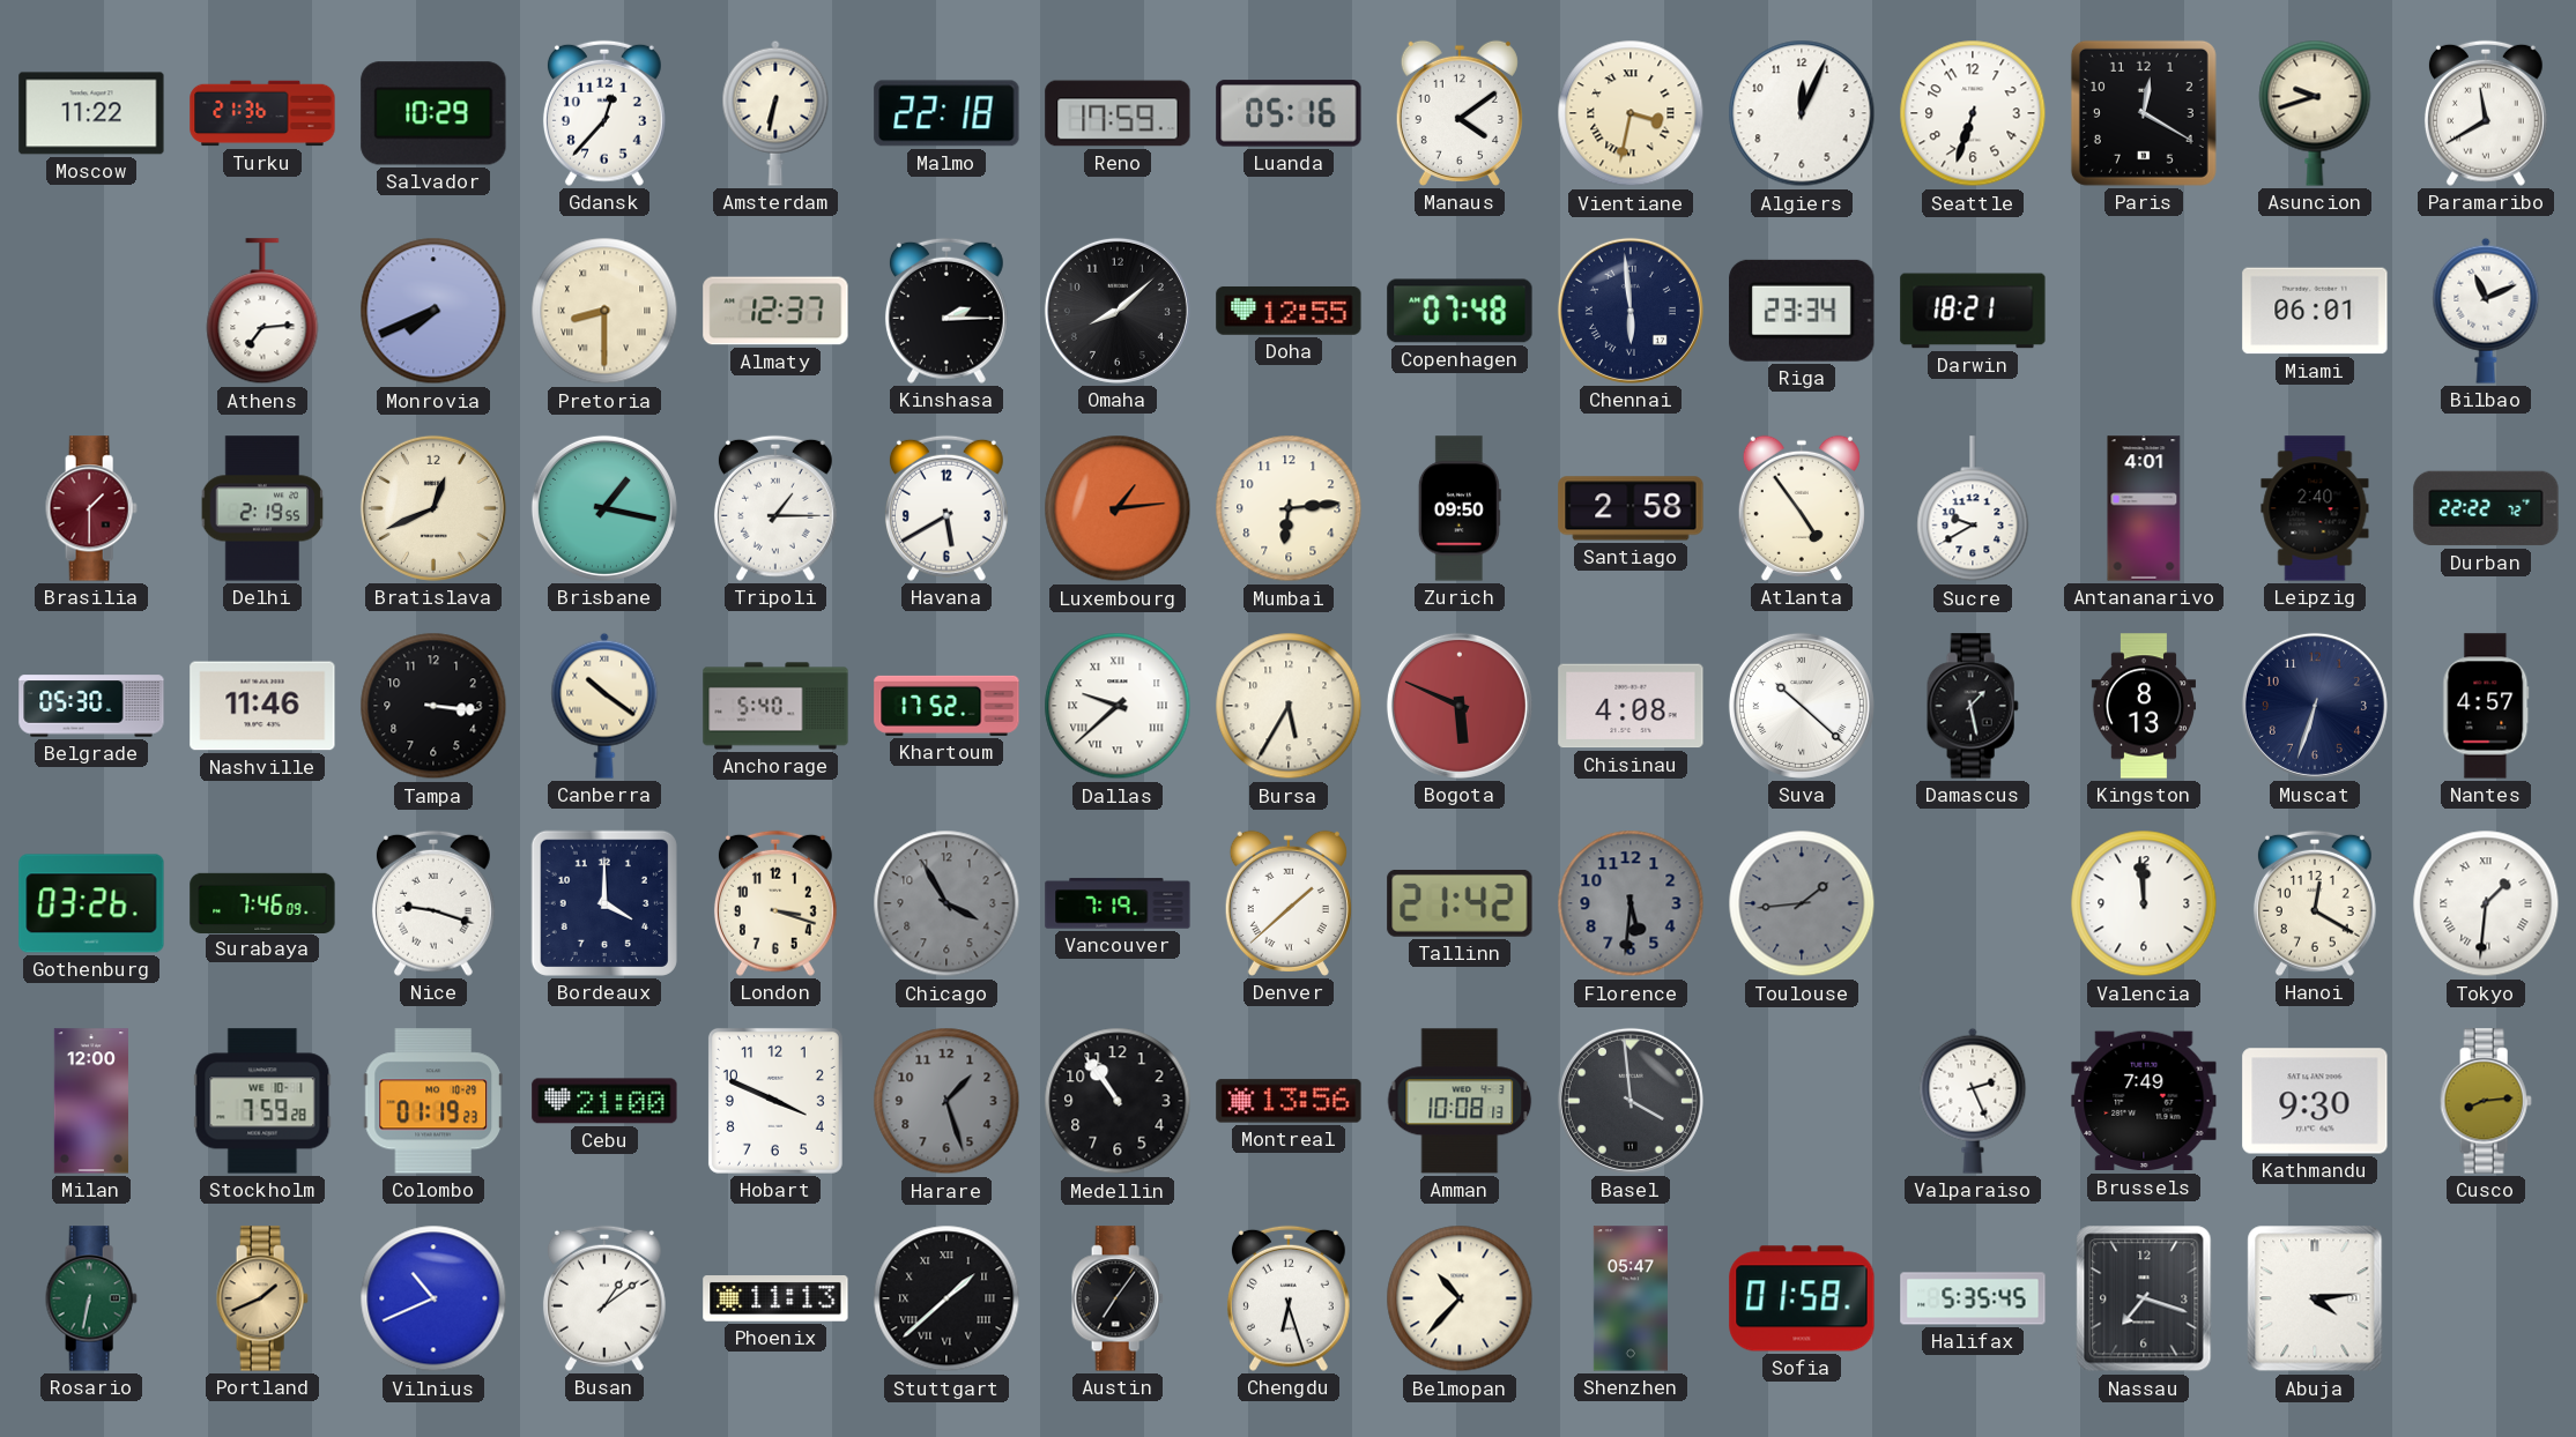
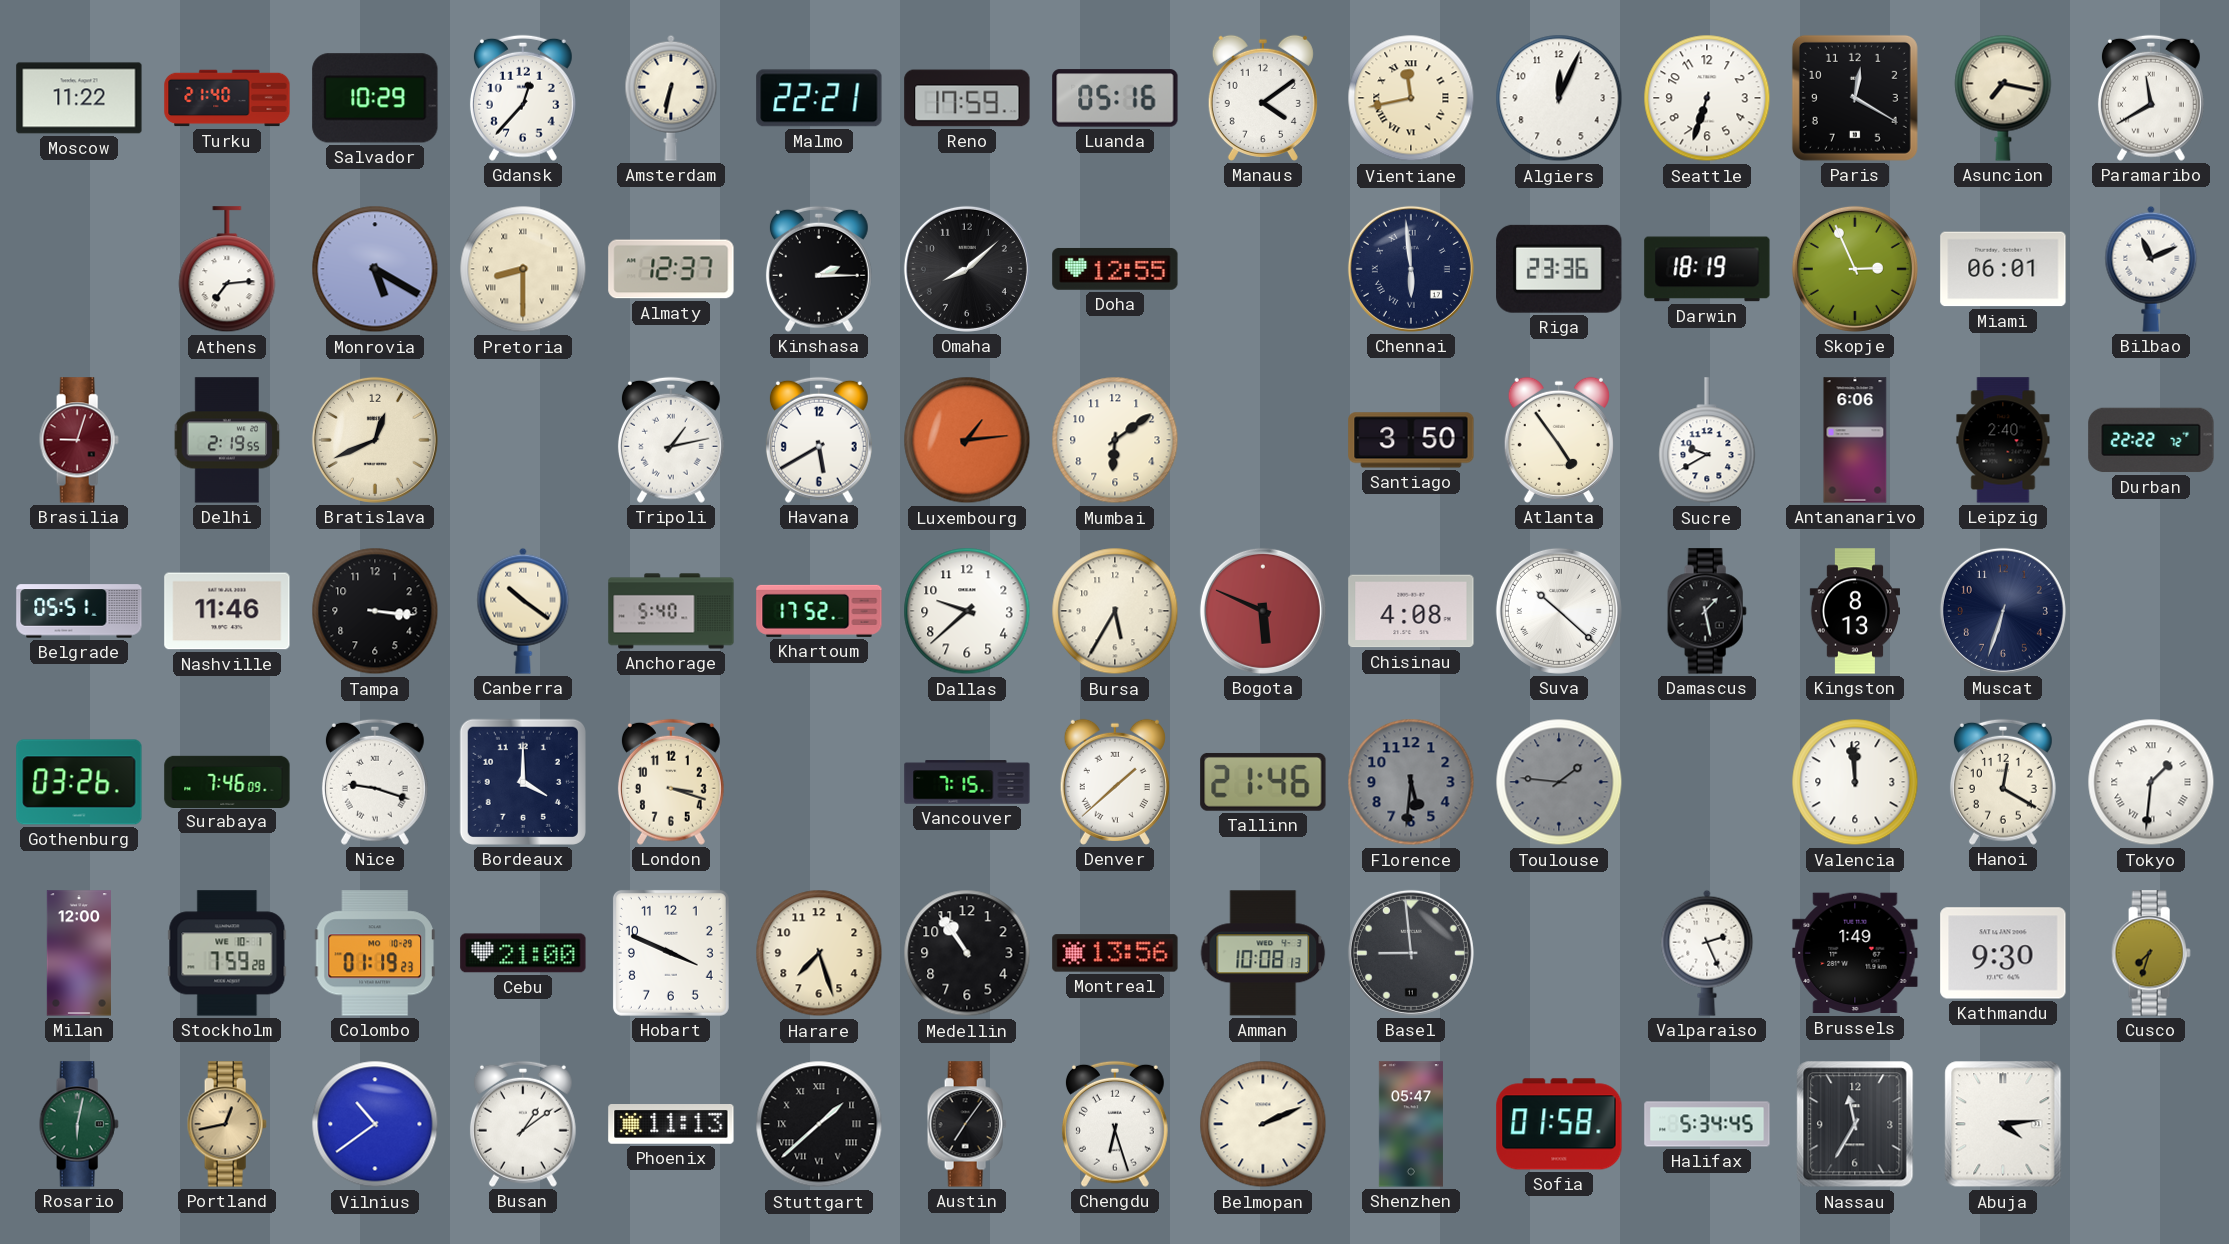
Turku: 21:36 -> 21:40 (227, 98)
Malmo: 22:18 -> 22:21 (819, 98)
Vientiane: 3:32 -> 11:43 (1411, 98)
Asuncion: 9:42 -> 7:17 (2003, 98)
Monrovia: 7:41 -> 5:20 (375, 269)
Copenhagen: 07:48 -> none (1460, 311)
Riga: 23:34 -> 23:36 (1559, 269)
Darwin: 18:21 -> 18:19 (1707, 269)
Skopje: none -> 2:56 (1855, 269)
Brasilia: 1:30 -> 9:03 (79, 440)
Brisbane: 1:17 -> none (604, 508)
Tripoli: 1:15 -> 1:13 (671, 440)
Mumbai: 6:14 -> 6:09 (1115, 440)
Zurich: 09:50 -> none (1460, 508)
Santiago: 2:58 -> 3:50 (1411, 440)
Antananarivo: 4:01 -> 6:06 (1855, 440)
Belgrade: 05:30 -> 05:51 (79, 611)
Dallas numerals: Roman -> Arabic (967, 611)
Nantes: 4:57 -> none (2486, 706)
Chicago: 3:55 -> none (946, 903)
Vancouver: 7:19 -> 7:15 (967, 782)
Tallinn: 21:42 -> 21:46 (1263, 782)
Toulouse: 1:44 -> 1:46 (1559, 782)
Harare: 1:27 -> 7:27 (819, 953)
Harare dial: grey -> cream (819, 953)
Basel: 3:59 -> 8:59 (1411, 953)
Brussels: 7:49 -> 1:49 (1855, 953)
Cusco: 8:14 -> 7:33 (2151, 953)
Rosario: 6:32 -> 6:02 (79, 1124)
Portland: 1:41 -> 12:43 (227, 1124)
Vilnius: 10:41 -> 10:39 (375, 1124)
Belmopan: 10:37 -> 2:11 (1263, 1124)
Halifax: 5:35 -> 5:34 (1707, 1124)
Nassau: 7:18 -> 11:35 (1855, 1124)
